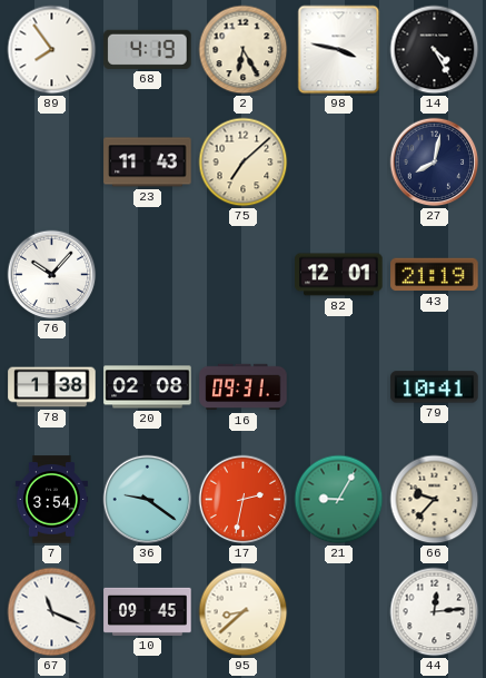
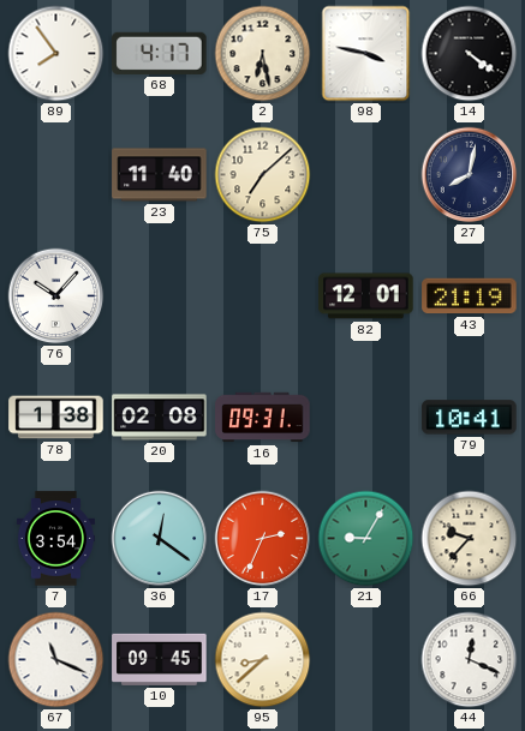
68: 4:19 -> 4:17 (160, 53)
2: 6:25 -> 6:28 (263, 54)
14: 4:25 -> 4:21 (470, 54)
23: 11:43 -> 11:40 (160, 175)
36: 9:21 -> 12:21 (160, 539)
17: 2:32 -> 2:34 (263, 539)
44: 12:14 -> 12:19 (470, 660)
